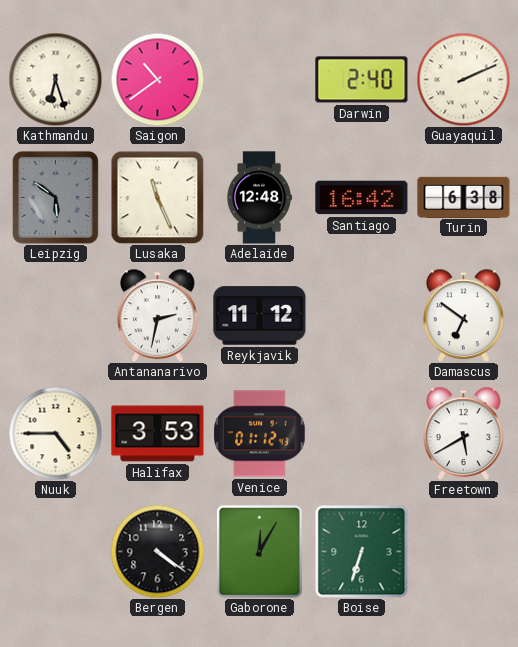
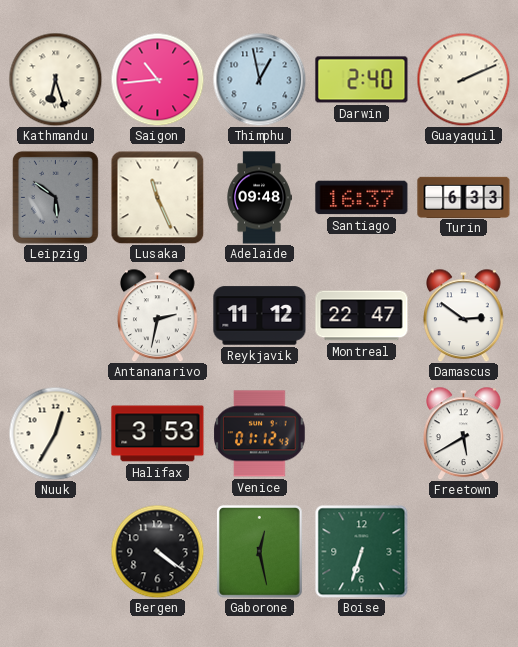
Saigon: 10:39 -> 10:44 (157, 79)
Thimphu: none -> 12:58 (259, 79)
Adelaide: 12:48 -> 09:48 (259, 198)
Santiago: 16:42 -> 16:37 (362, 198)
Turin: 6:38 -> 6:33 (464, 197)
Montreal: none -> 22:47 (362, 316)
Damascus: 6:51 -> 2:51 (464, 315)
Nuuk: 4:45 -> 12:35 (55, 433)
Gaborone: 12:05 -> 12:28 (259, 551)
